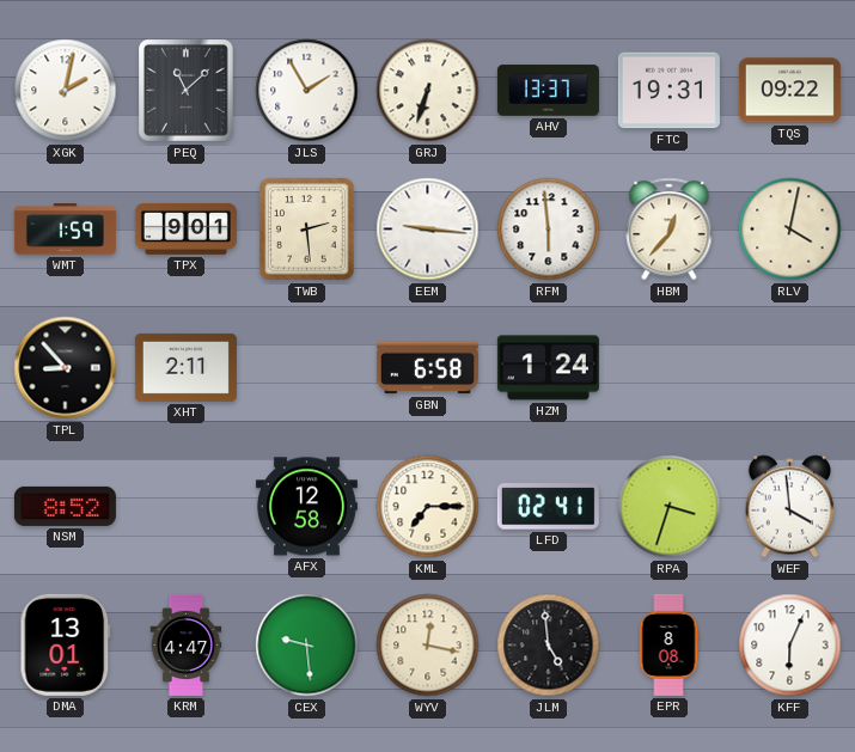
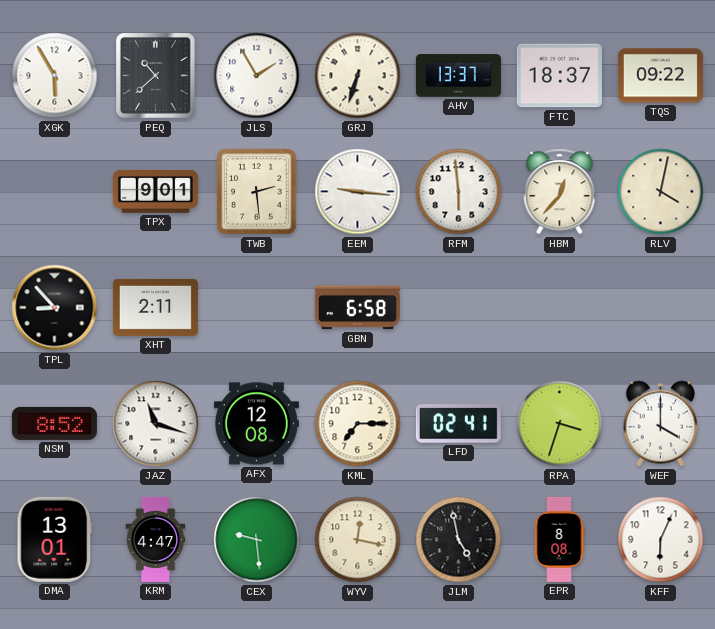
XGK: 2:02 -> 5:55 (55, 76)
PEQ: 11:08 -> 10:38 (156, 76)
FTC: 19:31 -> 18:37 (559, 76)
WMT: 1:59 -> none (65, 230)
HZM: 1:24 -> none (548, 368)
JAZ: none -> 11:18 (156, 424)
AFX: 12:58 -> 12:08 (256, 424)
WEF: 3:59 -> 4:00 (660, 424)
JLM: 4:59 -> 4:58 (459, 540)
